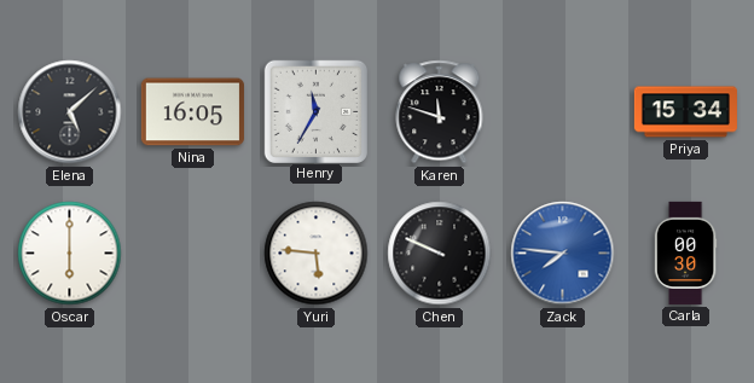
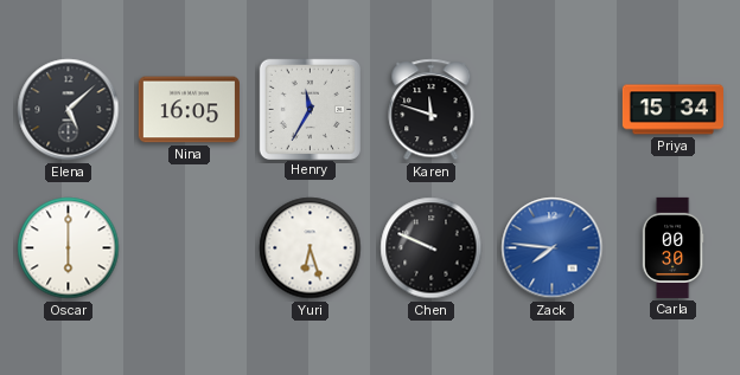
Yuri: 5:46 -> 6:27 (311, 248)
